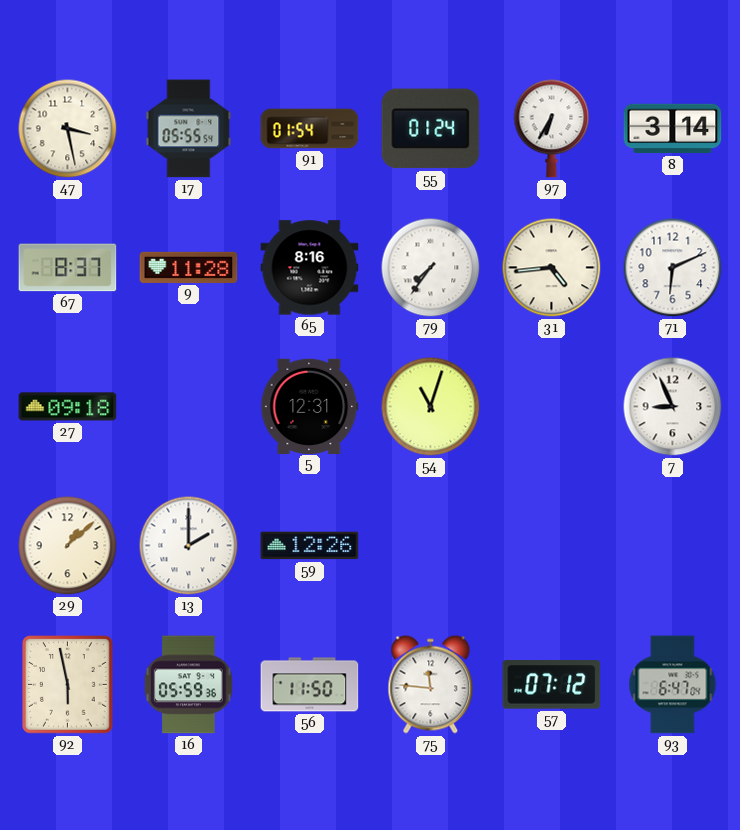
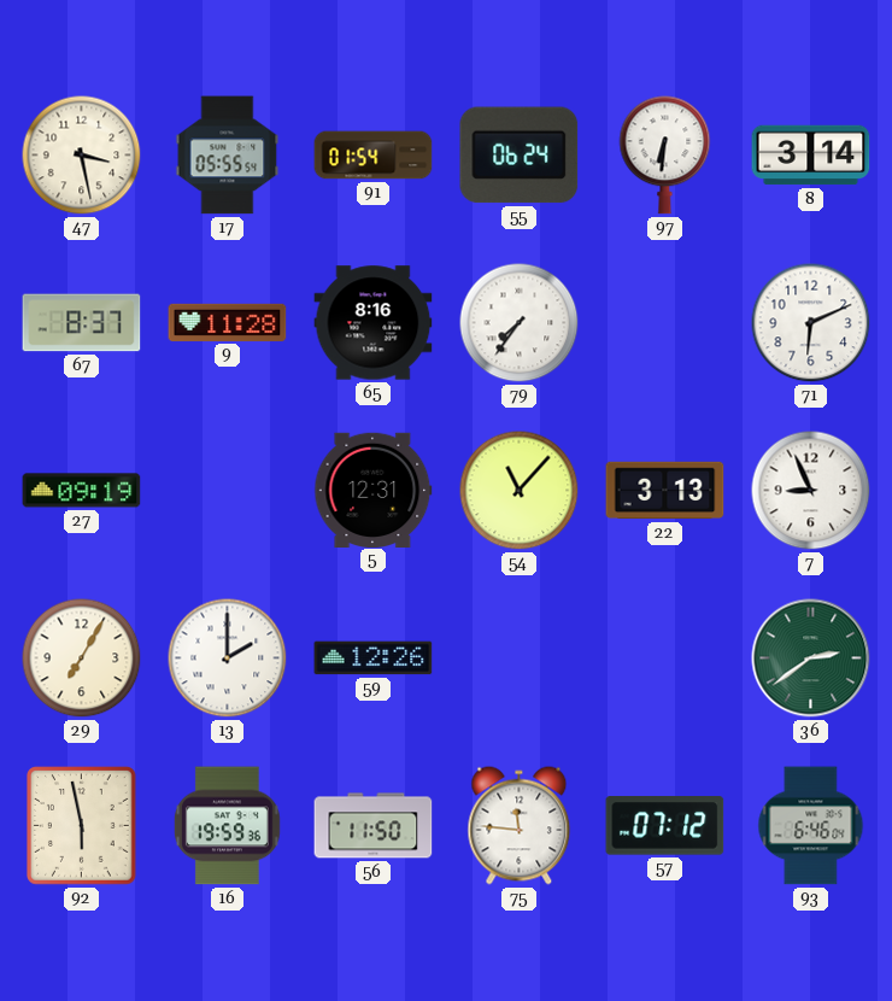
55: 01:24 -> 06:24 (520, 156)
97: 6:35 -> 6:31 (665, 156)
31: 4:44 -> none (552, 268)
27: 09:18 -> 09:19 (82, 491)
54: 11:03 -> 11:07 (520, 491)
22: none -> 3:13 (665, 491)
29: 1:08 -> 7:05 (82, 658)
36: none -> 2:39 (811, 658)
16: 05:59 -> 19:59 (227, 826)
93: 6:47 -> 6:46 (811, 826)
